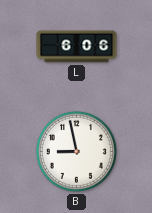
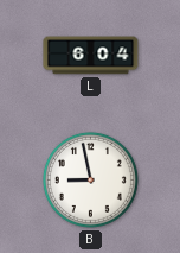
L: 6:06 -> 6:04 (91, 56)
